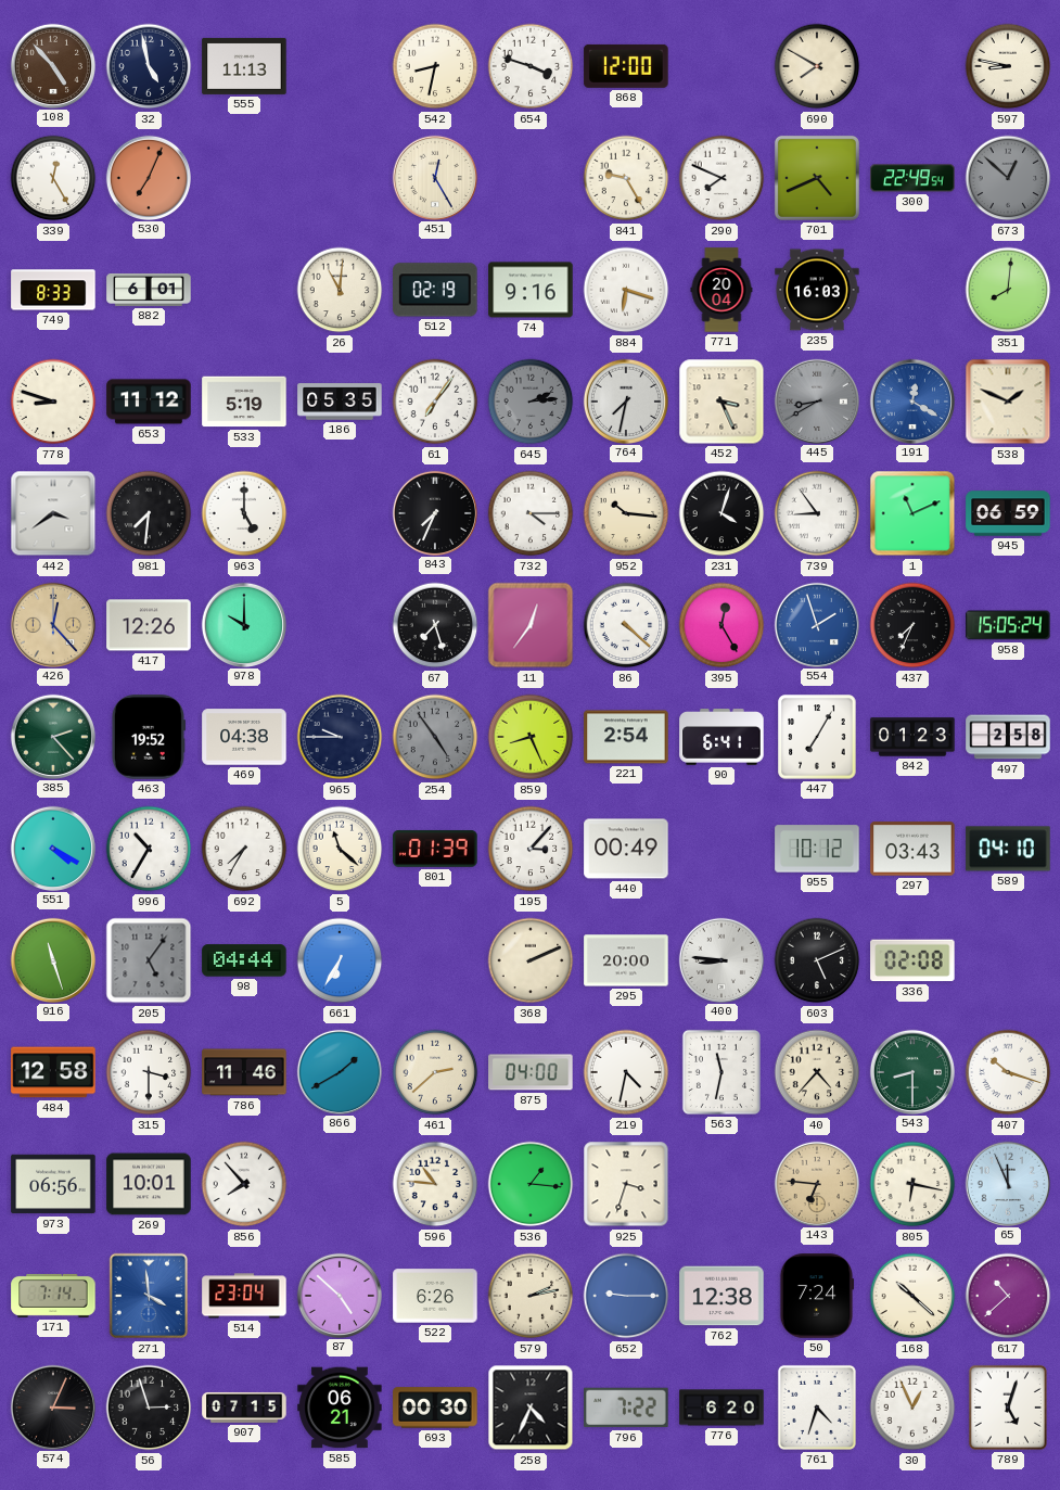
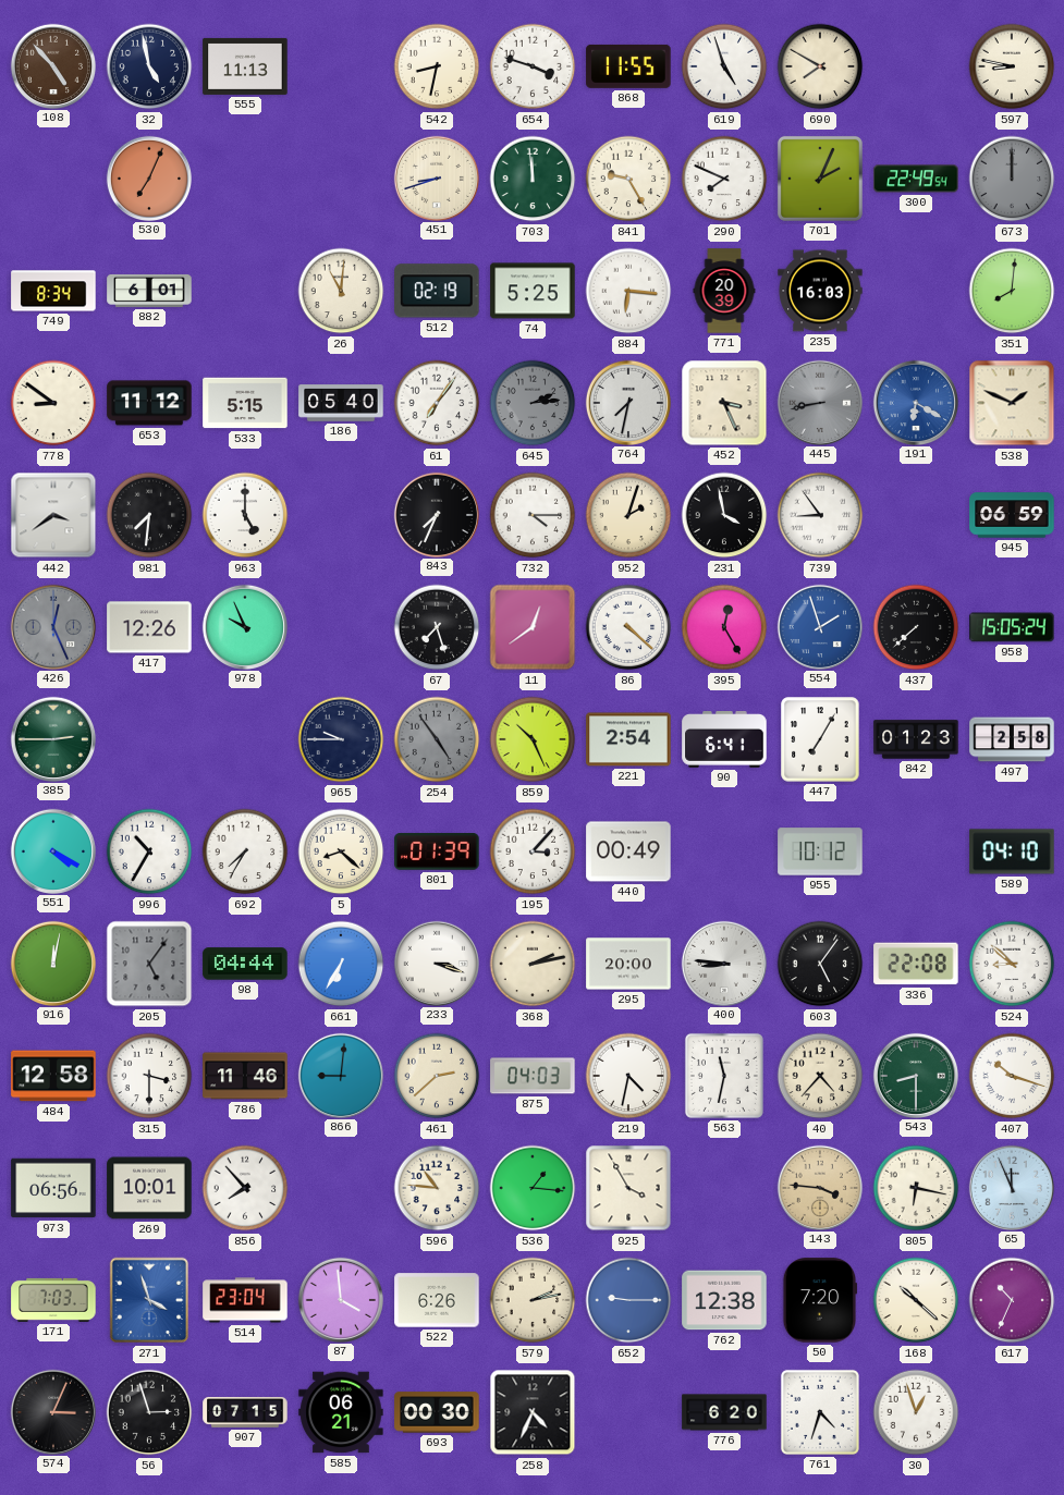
868: 12:00 -> 11:55 (628, 66)
619: none -> 4:57 (724, 66)
339: 12:25 -> none (53, 178)
451: 12:25 -> 8:42 (436, 177)
703: none -> 11:59 (533, 179)
701: 4:41 -> 2:04 (820, 179)
673: 12:52 -> 12:00 (1012, 179)
749: 8:33 -> 8:34 (53, 291)
74: 9:16 -> 5:25 (533, 291)
884: 6:18 -> 6:16 (628, 291)
771: 20:04 -> 20:39 (724, 291)
778: 8:48 -> 8:51 (53, 403)
533: 5:19 -> 5:15 (245, 403)
186: 05:35 -> 05:40 (341, 403)
445: 8:40 -> 8:43 (819, 402)
191: 12:20 -> 6:20 (915, 402)
952: 10:16 -> 2:03 (628, 515)
231: 4:03 -> 3:58 (724, 515)
1: 11:11 -> none (912, 513)
426: 12:23 -> 12:26 (52, 626)
426 dial: champagne -> grey (52, 626)
978: 10:00 -> 9:56 (244, 626)
11: 12:36 -> 12:39 (533, 627)
437: 7:34 -> 7:38 (916, 627)
385: 2:23 -> 2:45 (52, 738)
463: 19:52 -> none (148, 737)
469: 04:38 -> none (244, 737)
859: 8:26 -> 10:26 (533, 739)
5: 11:22 -> 8:22 (341, 851)
297: 03:43 -> none (912, 849)
916: 11:27 -> 12:02 (52, 963)
233: none -> 3:18 (436, 963)
368: 2:11 -> 2:13 (533, 964)
603: 5:11 -> 5:06 (820, 964)
336: 02:08 -> 22:08 (916, 964)
524: none -> 8:52 (1012, 964)
866: 1:40 -> 9:01 (340, 1075)
875: 04:00 -> 04:03 (533, 1076)
925: 3:33 -> 3:55 (628, 1188)
143: 6:46 -> 3:46 (819, 1187)
171: 7:14 -> 7:03 (53, 1300)
271: 3:59 -> 3:57 (149, 1300)
87: 4:52 -> 3:59 (340, 1299)
50: 7:24 -> 7:20 (820, 1300)
617: 10:38 -> 10:34 (1012, 1300)
796: 7:22 -> none (626, 1408)
30: 12:56 -> 12:57 (916, 1412)
789: 5:03 -> none (1008, 1408)
